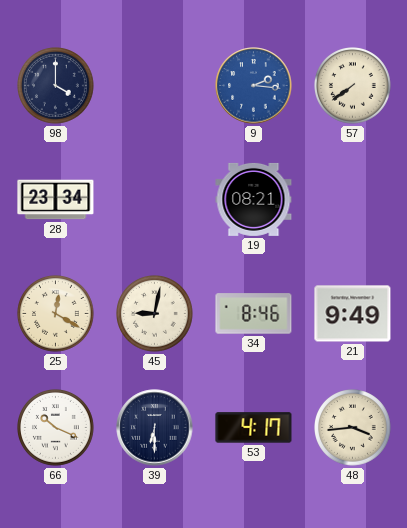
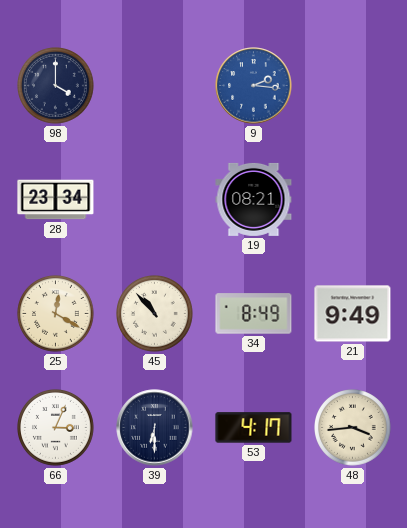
57: 7:39 -> none (353, 86)
45: 9:02 -> 10:53 (155, 314)
34: 8:46 -> 8:49 (254, 314)
66: 10:19 -> 3:04 (56, 428)
